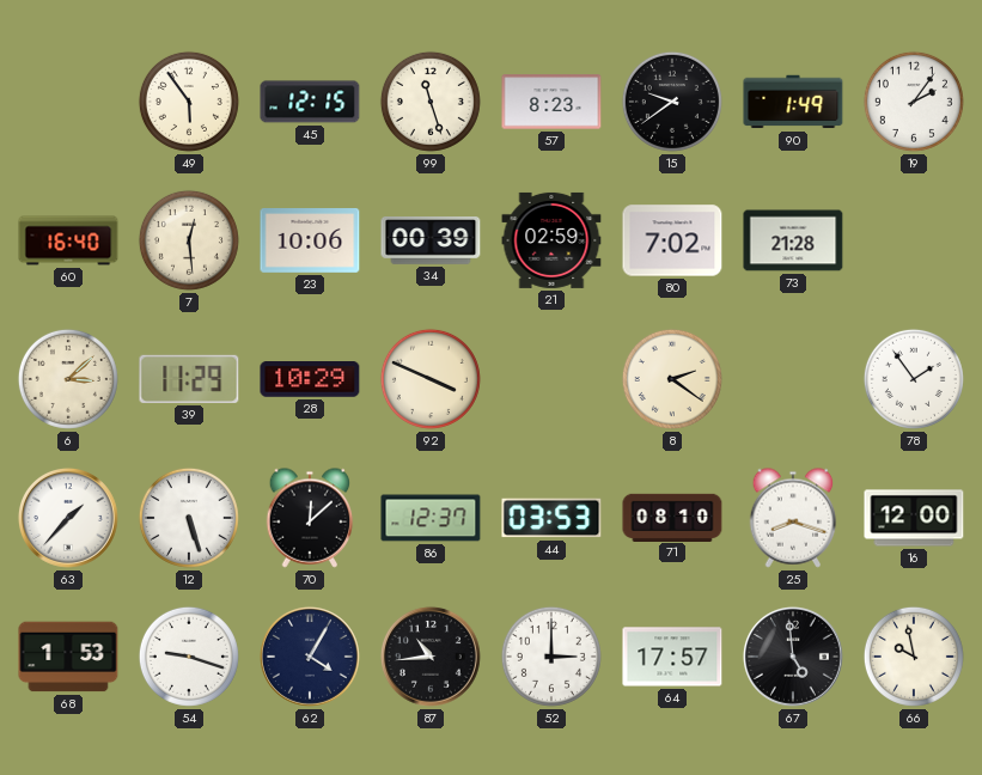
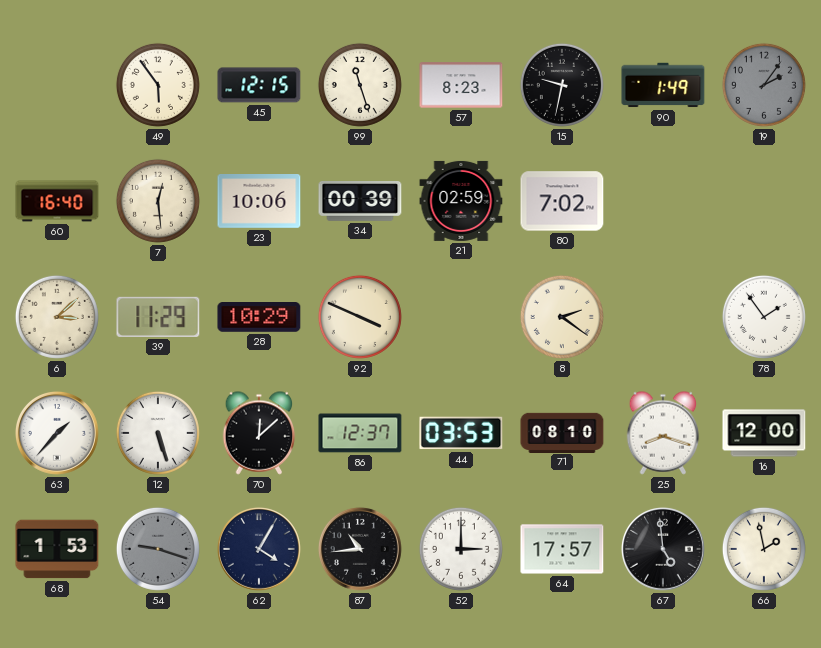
15: 9:39 -> 9:32 (562, 85)
19 dial: white -> grey (764, 85)
73: 21:28 -> none (793, 240)
54 dial: white -> grey (158, 549)
66: 9:58 -> 1:58 (764, 549)
